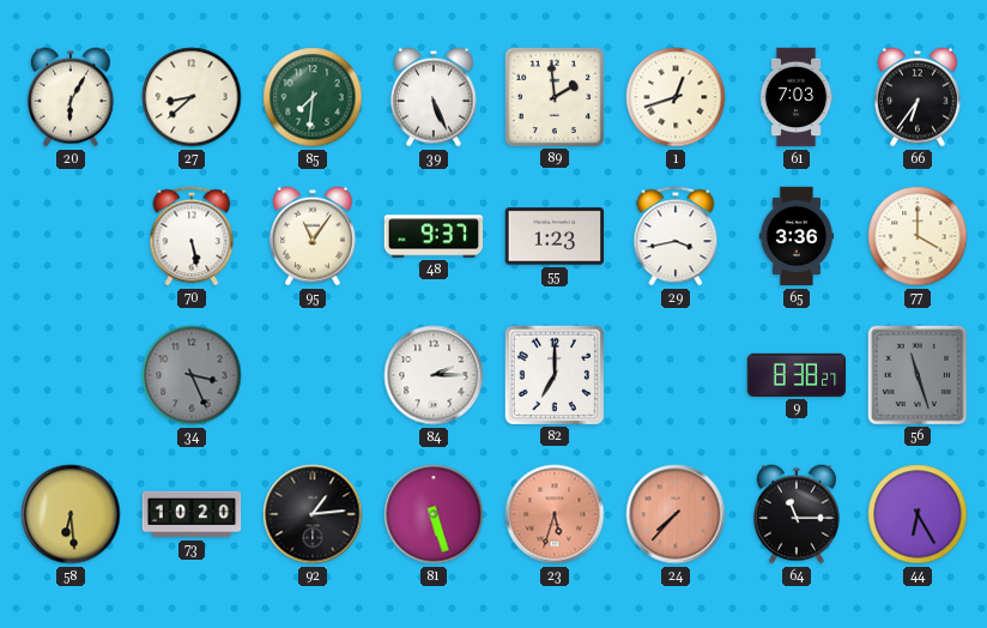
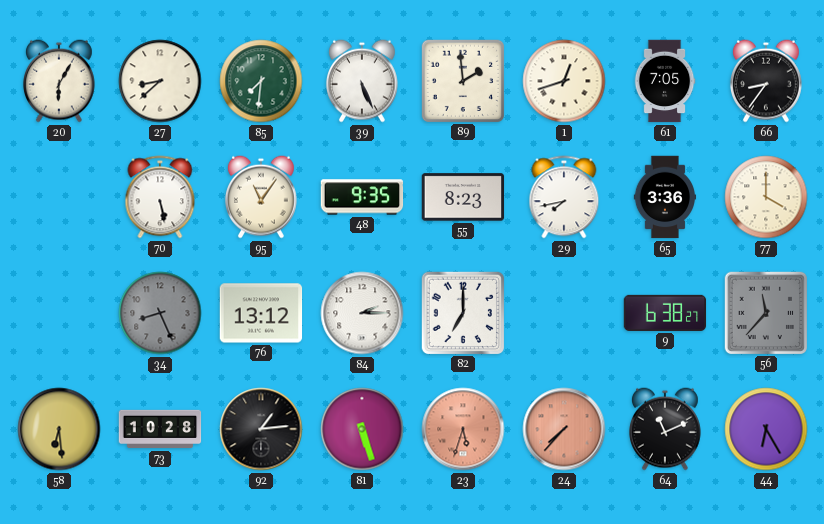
61: 7:03 -> 7:05 (665, 81)
66: 6:36 -> 8:36 (766, 81)
48: 9:37 -> 9:35 (362, 197)
55: 1:23 -> 8:23 (463, 197)
29: 3:43 -> 7:43 (564, 197)
34: 3:26 -> 8:26 (160, 313)
76: none -> 13:12 (261, 313)
9: 8:38 -> 6:38 (665, 313)
56: 11:27 -> 11:37 (765, 312)
73: 10:20 -> 10:28 (160, 429)
64: 11:15 -> 11:11 (665, 429)
